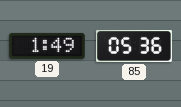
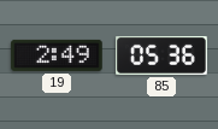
19: 1:49 -> 2:49 (57, 55)
